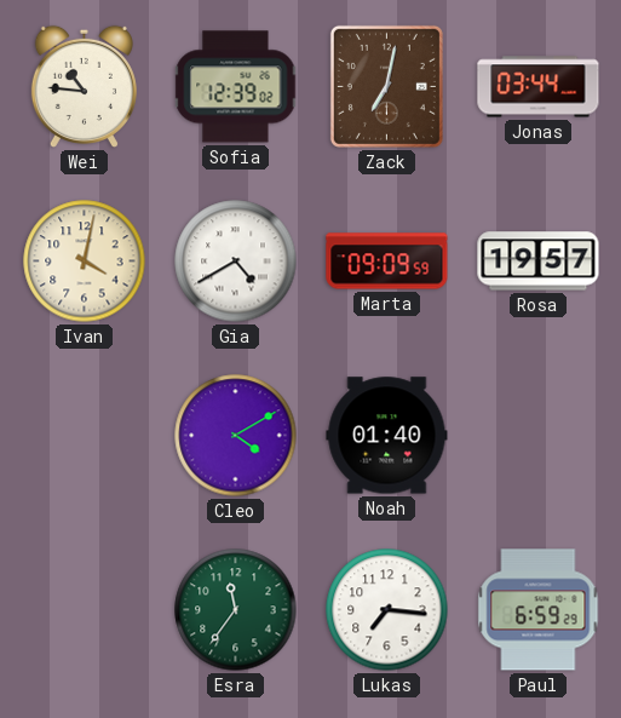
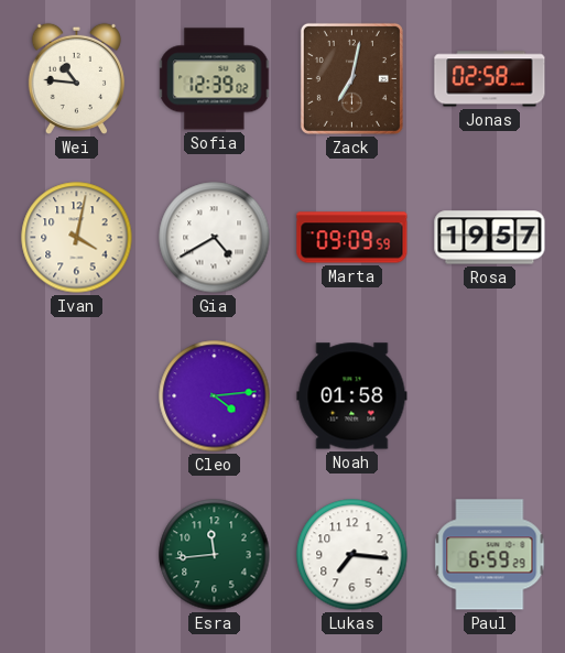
Jonas: 03:44 -> 02:58 (490, 79)
Cleo: 4:10 -> 4:14 (215, 396)
Noah: 01:40 -> 01:58 (352, 396)
Esra: 11:36 -> 11:44 (215, 555)
